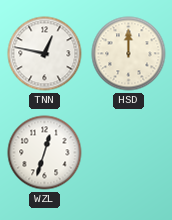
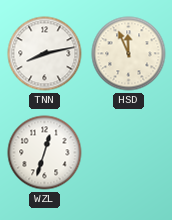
TNN: 12:47 -> 8:13 (45, 54)
HSD: 12:00 -> 11:56 (129, 54)
